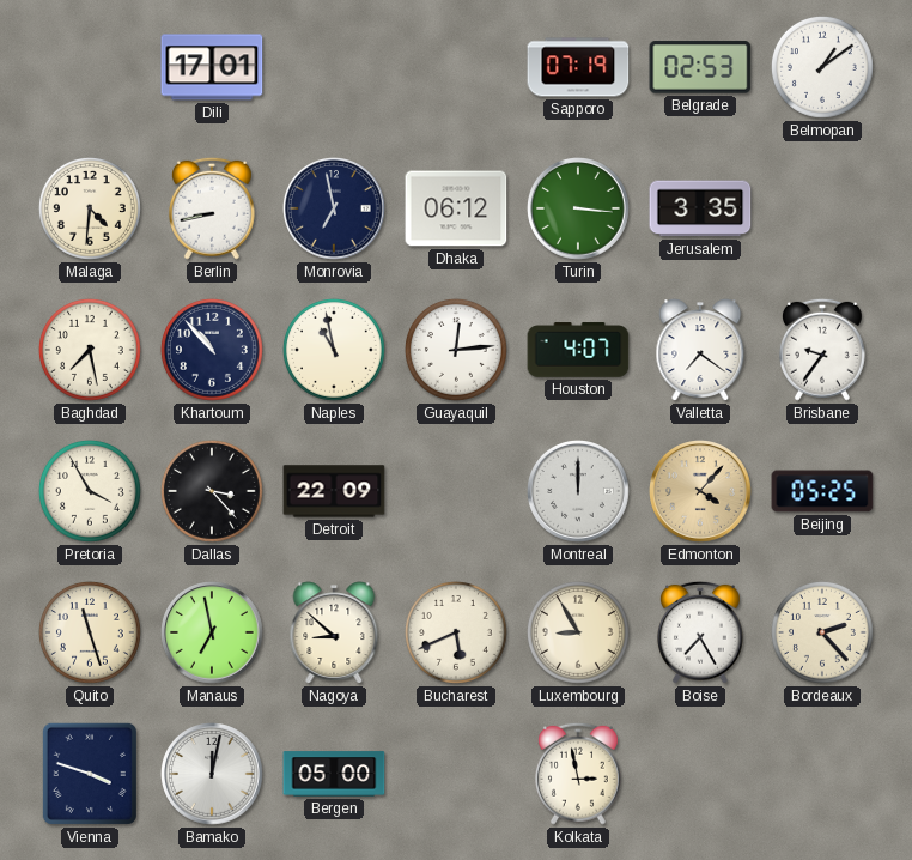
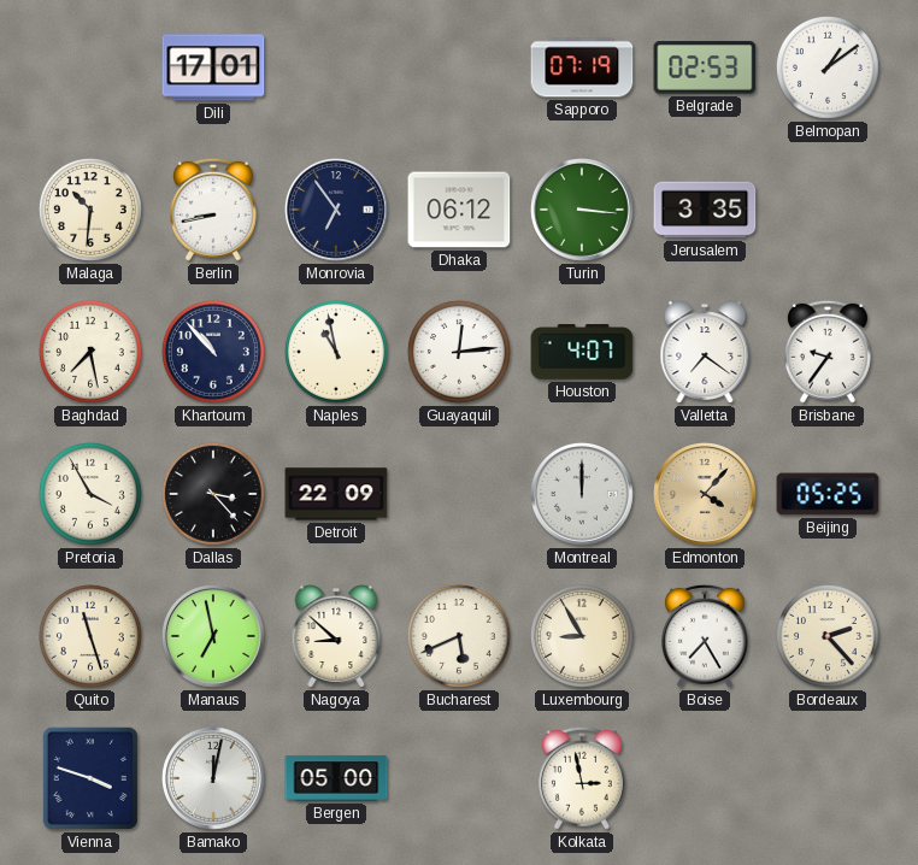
Malaga: 4:31 -> 10:31 (90, 210)
Monrovia: 6:58 -> 6:54 (337, 211)
